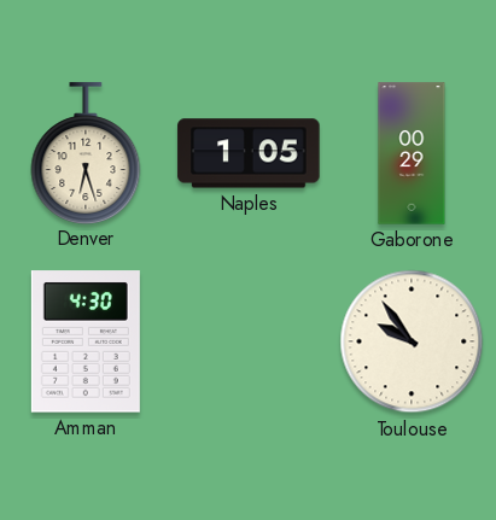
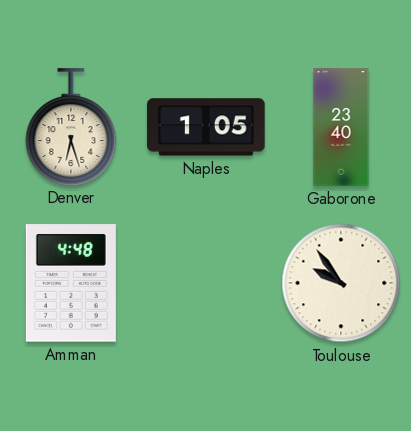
Gaborone: 00:29 -> 23:40 (341, 127)
Amman: 4:30 -> 4:48 (71, 283)
